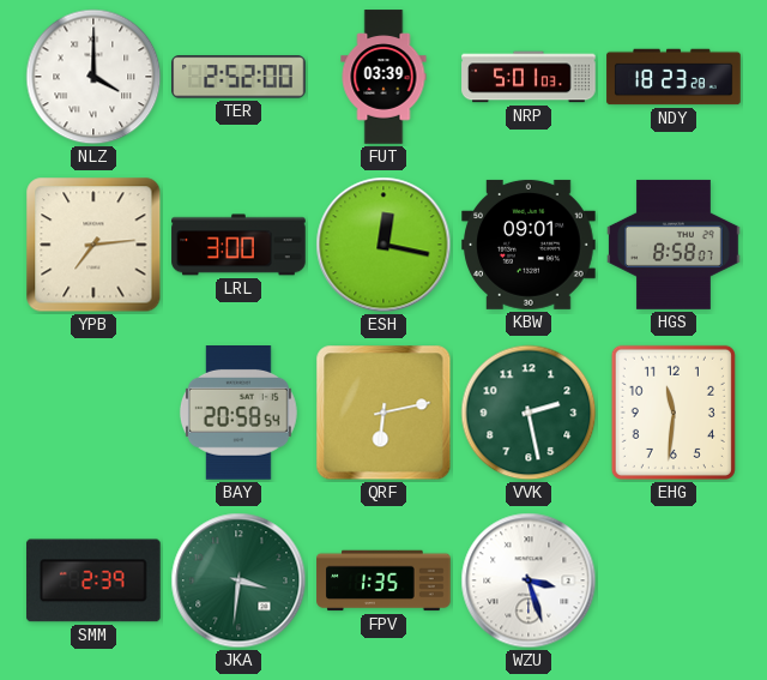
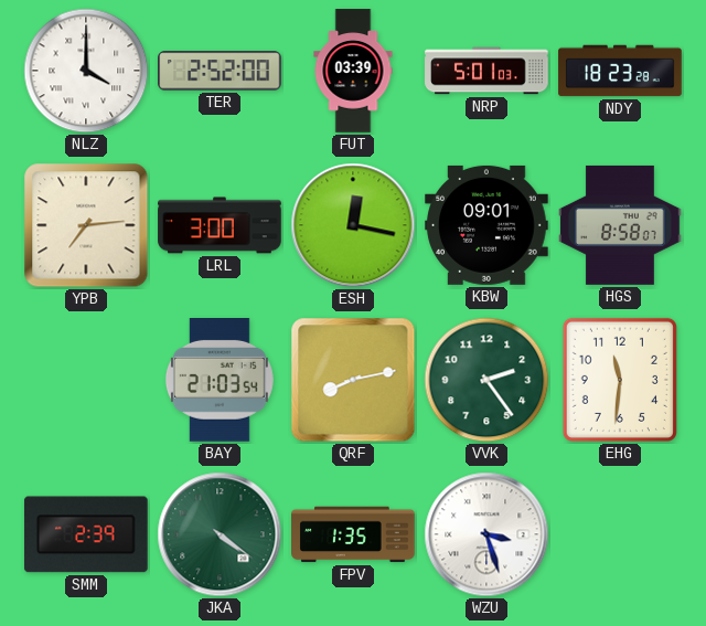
BAY: 20:58 -> 21:03 (220, 381)
QRF: 6:13 -> 8:13 (353, 380)
VVK: 2:28 -> 2:24 (486, 380)
JKA: 3:31 -> 4:21 (220, 534)
